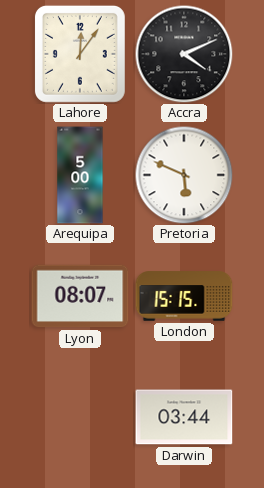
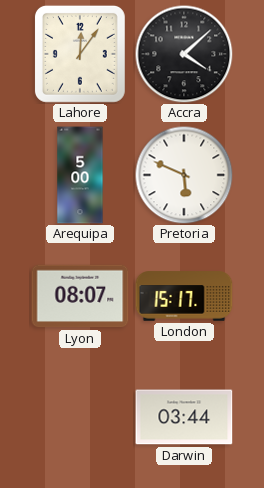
Accra: 4:11 -> 4:08 (184, 54)
London: 15:15 -> 15:17 (184, 296)
